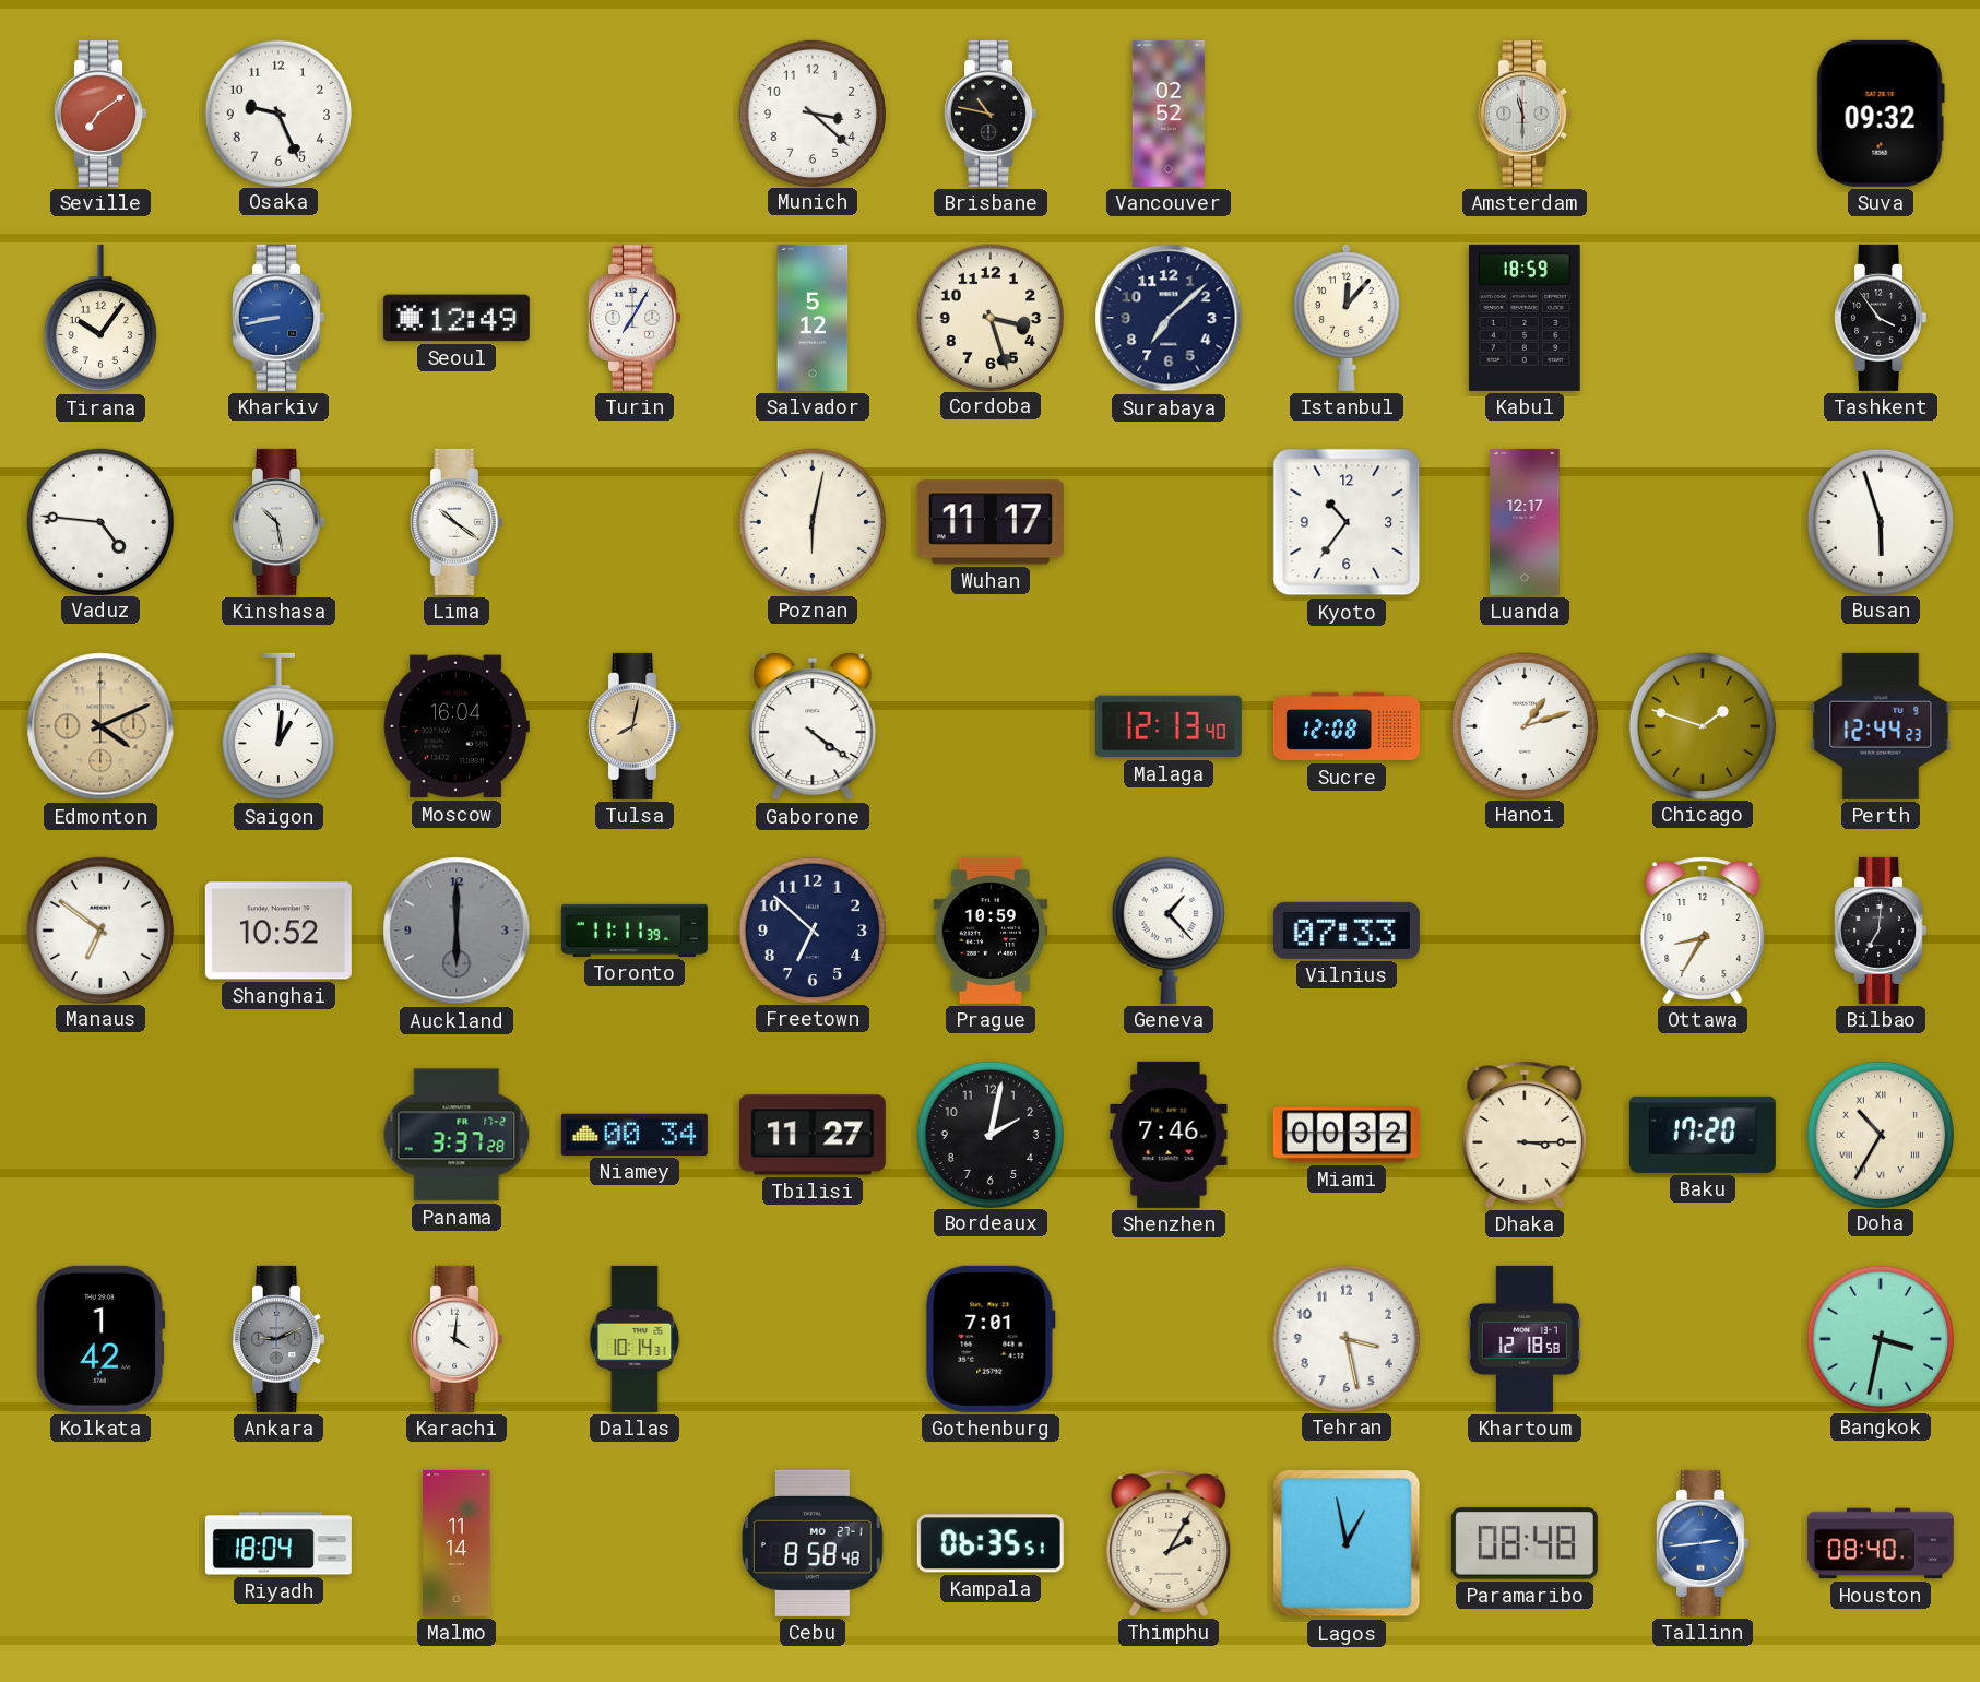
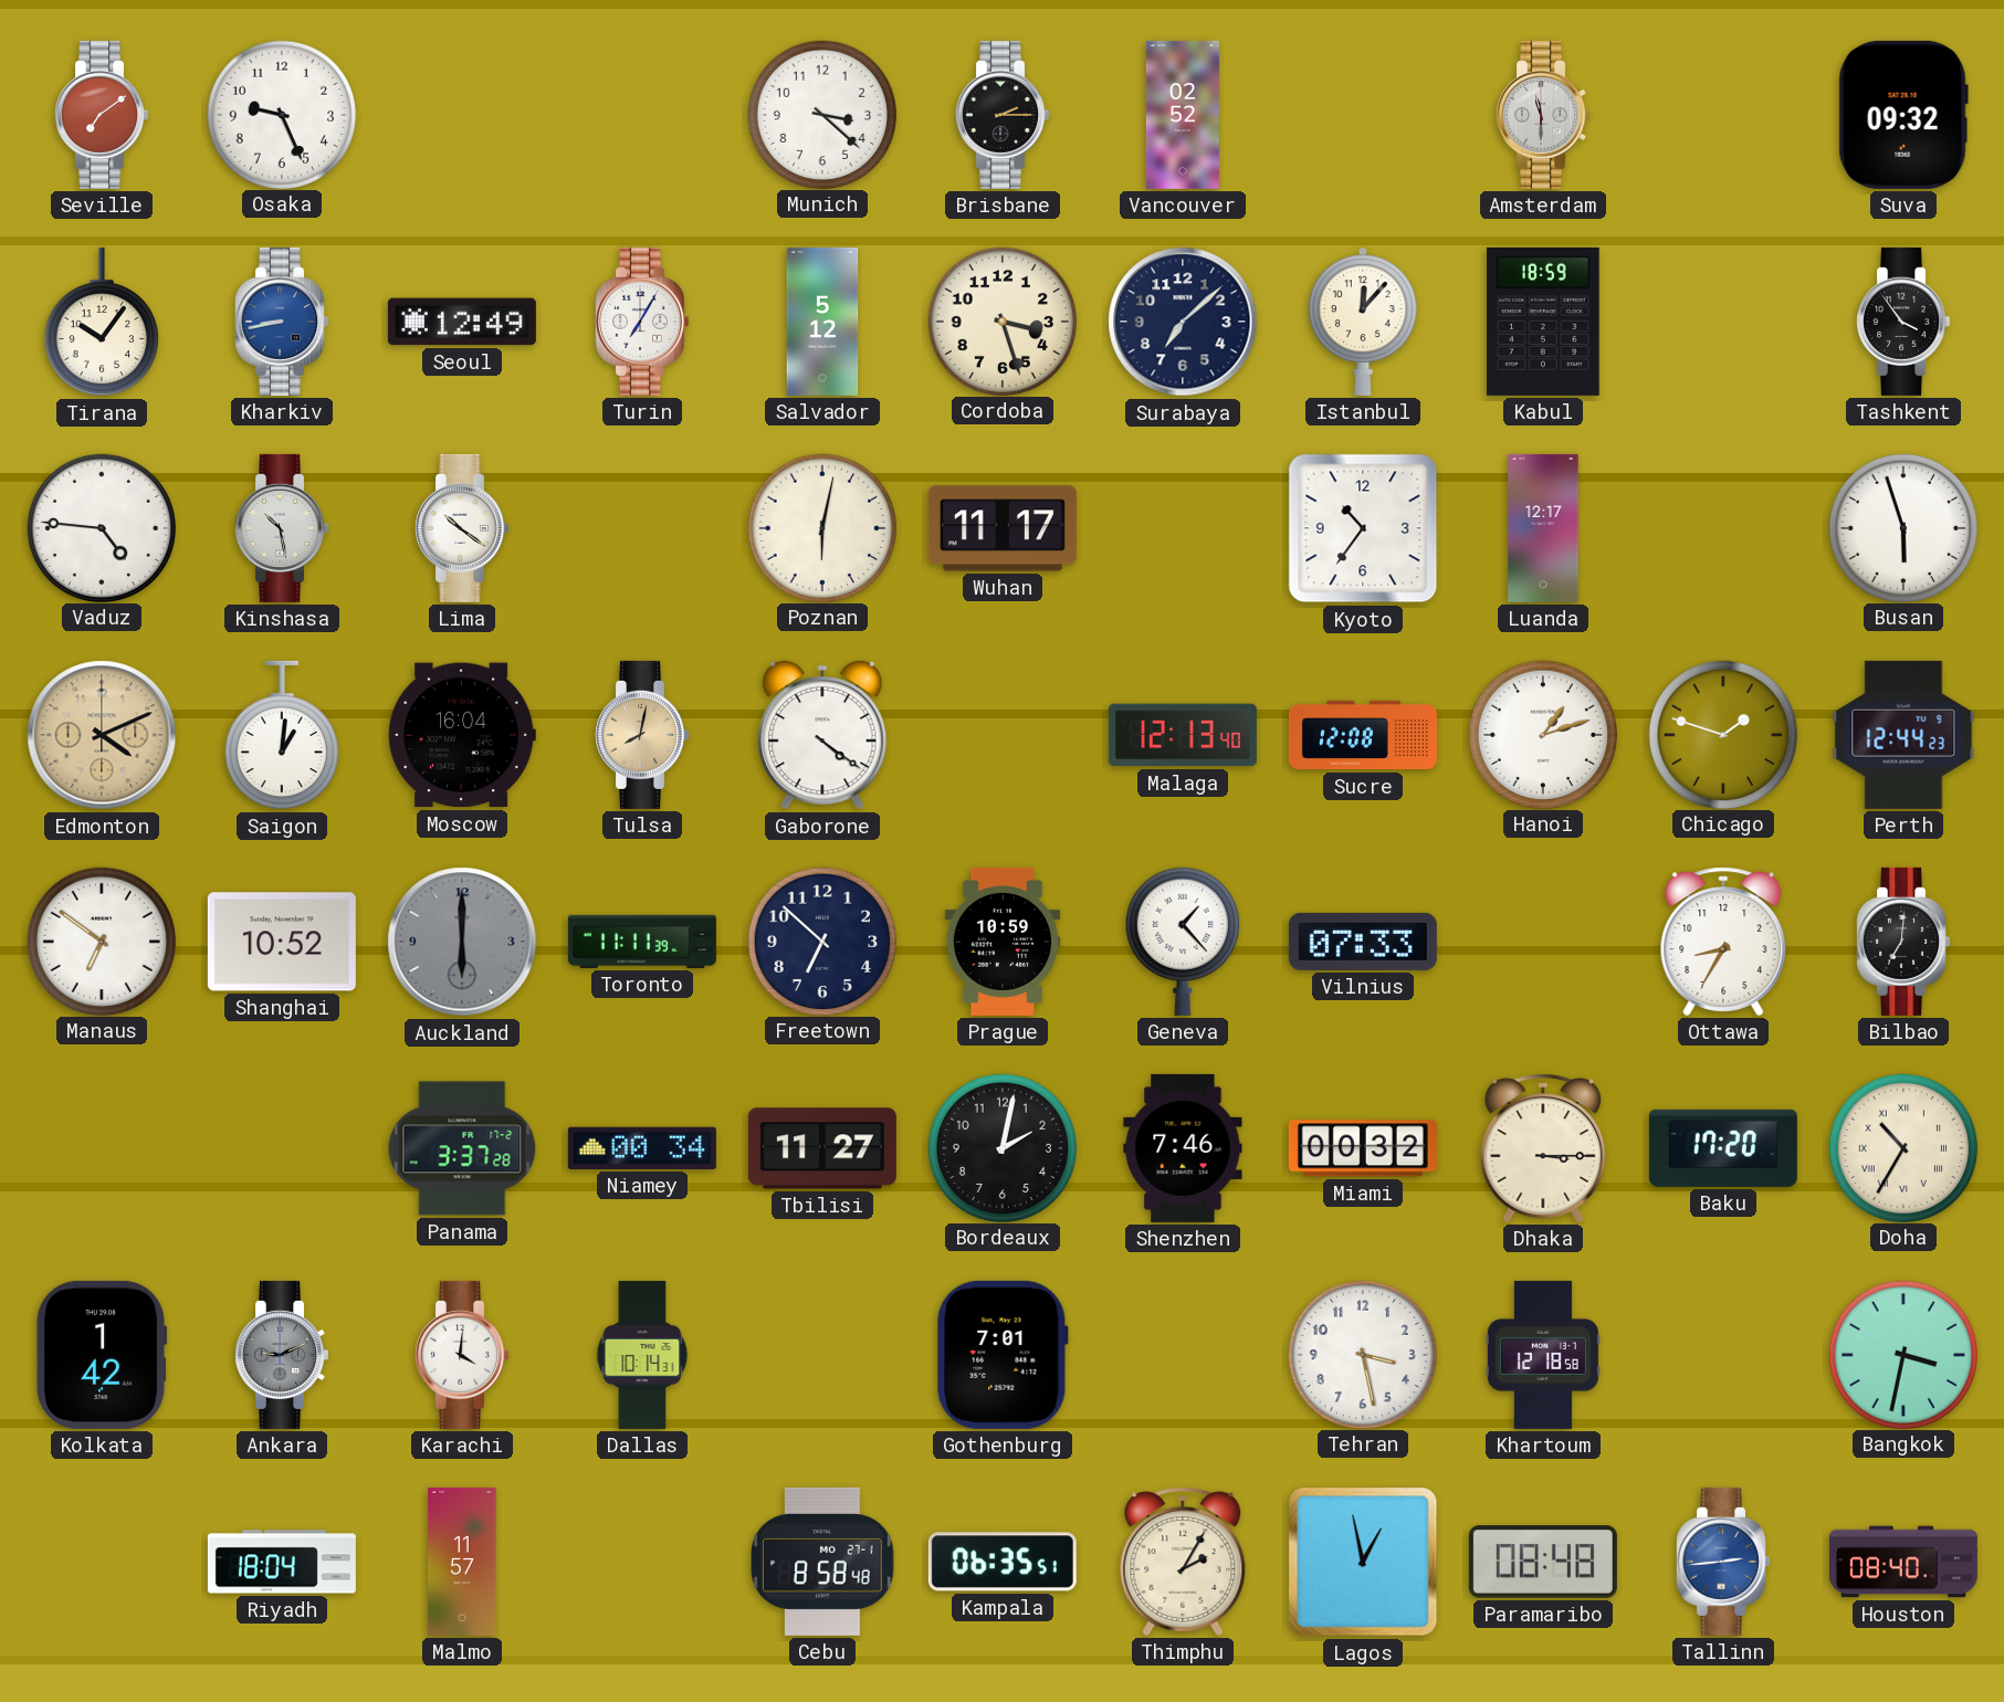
Brisbane: 10:47 -> 2:15 (1003, 115)
Malmo: 11:14 -> 11:57 (462, 1562)
